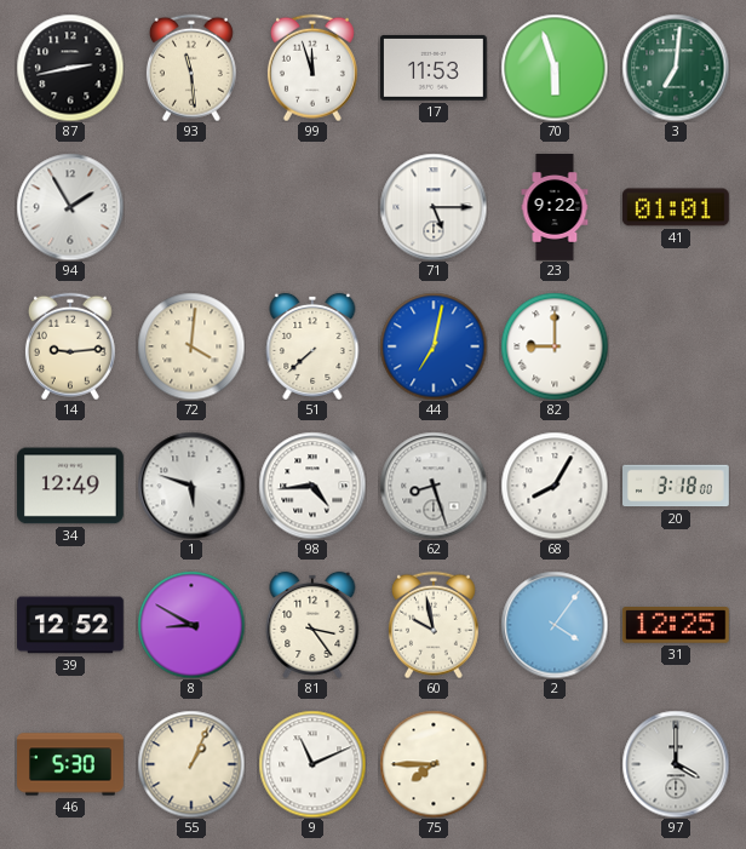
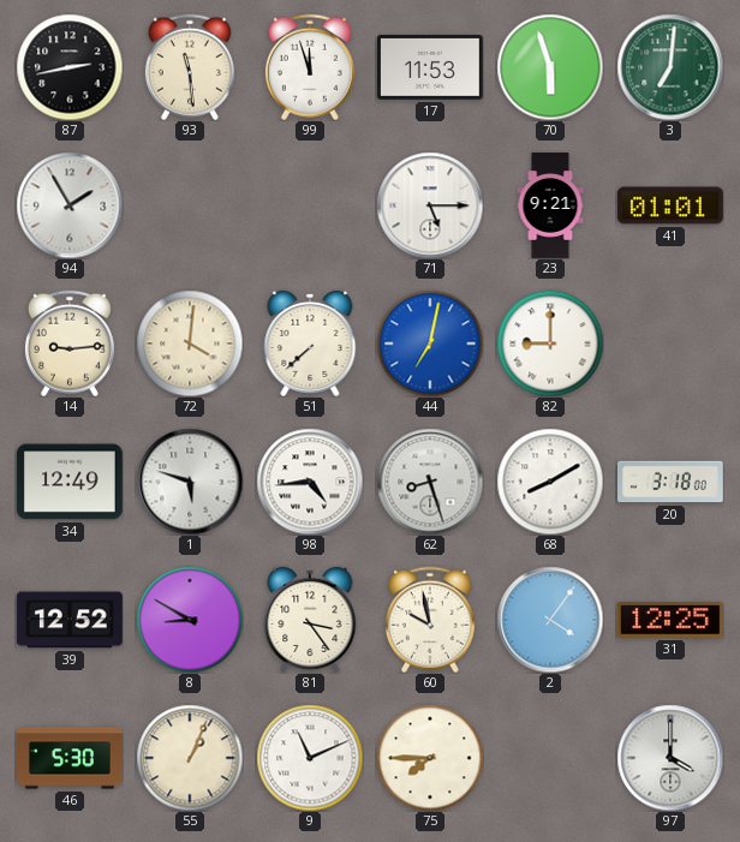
23: 9:22 -> 9:21 (550, 207)
68: 8:05 -> 8:10 (550, 482)
